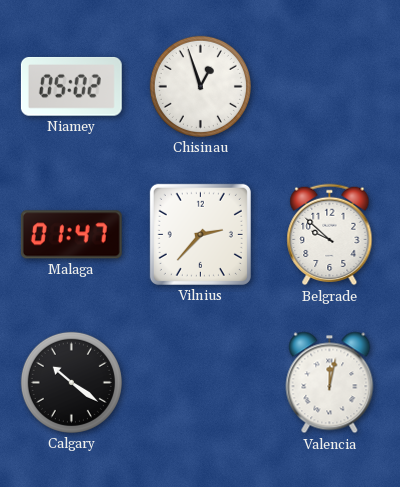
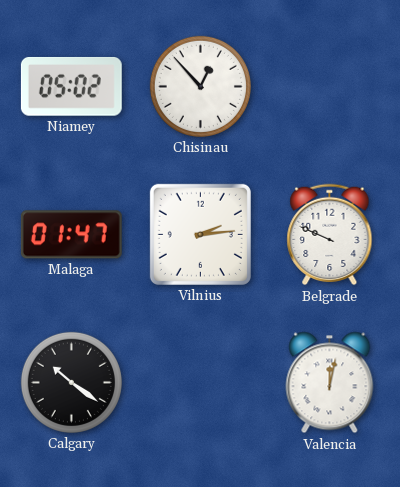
Chisinau: 12:57 -> 12:53 (200, 86)
Vilnius: 2:37 -> 2:14 (200, 234)
Belgrade: 9:52 -> 9:49 (330, 235)
